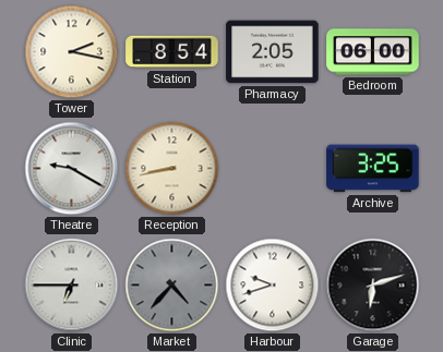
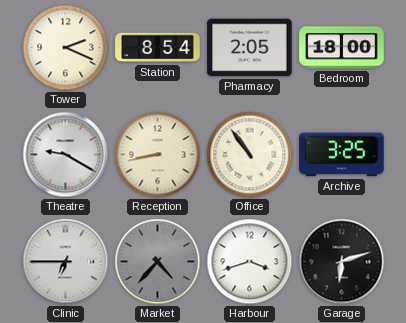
Tower: 2:17 -> 2:19 (66, 48)
Bedroom: 06:00 -> 18:00 (342, 48)
Office: none -> 10:54 (250, 155)
Harbour: 9:42 -> 3:42 (250, 262)
